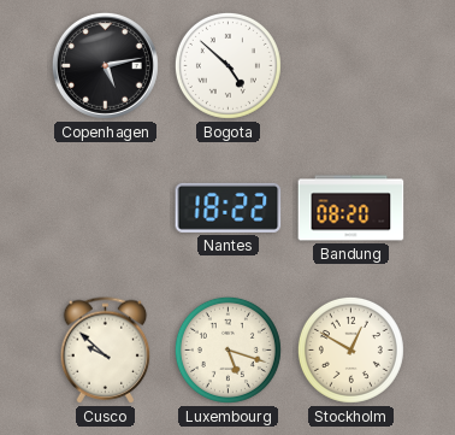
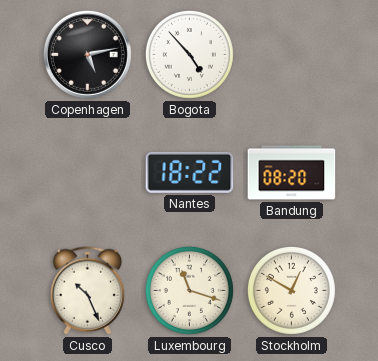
Bogota: 4:52 -> 4:53 (189, 54)
Cusco: 9:52 -> 10:26 (88, 291)
Luxembourg: 5:18 -> 11:18 (189, 290)
